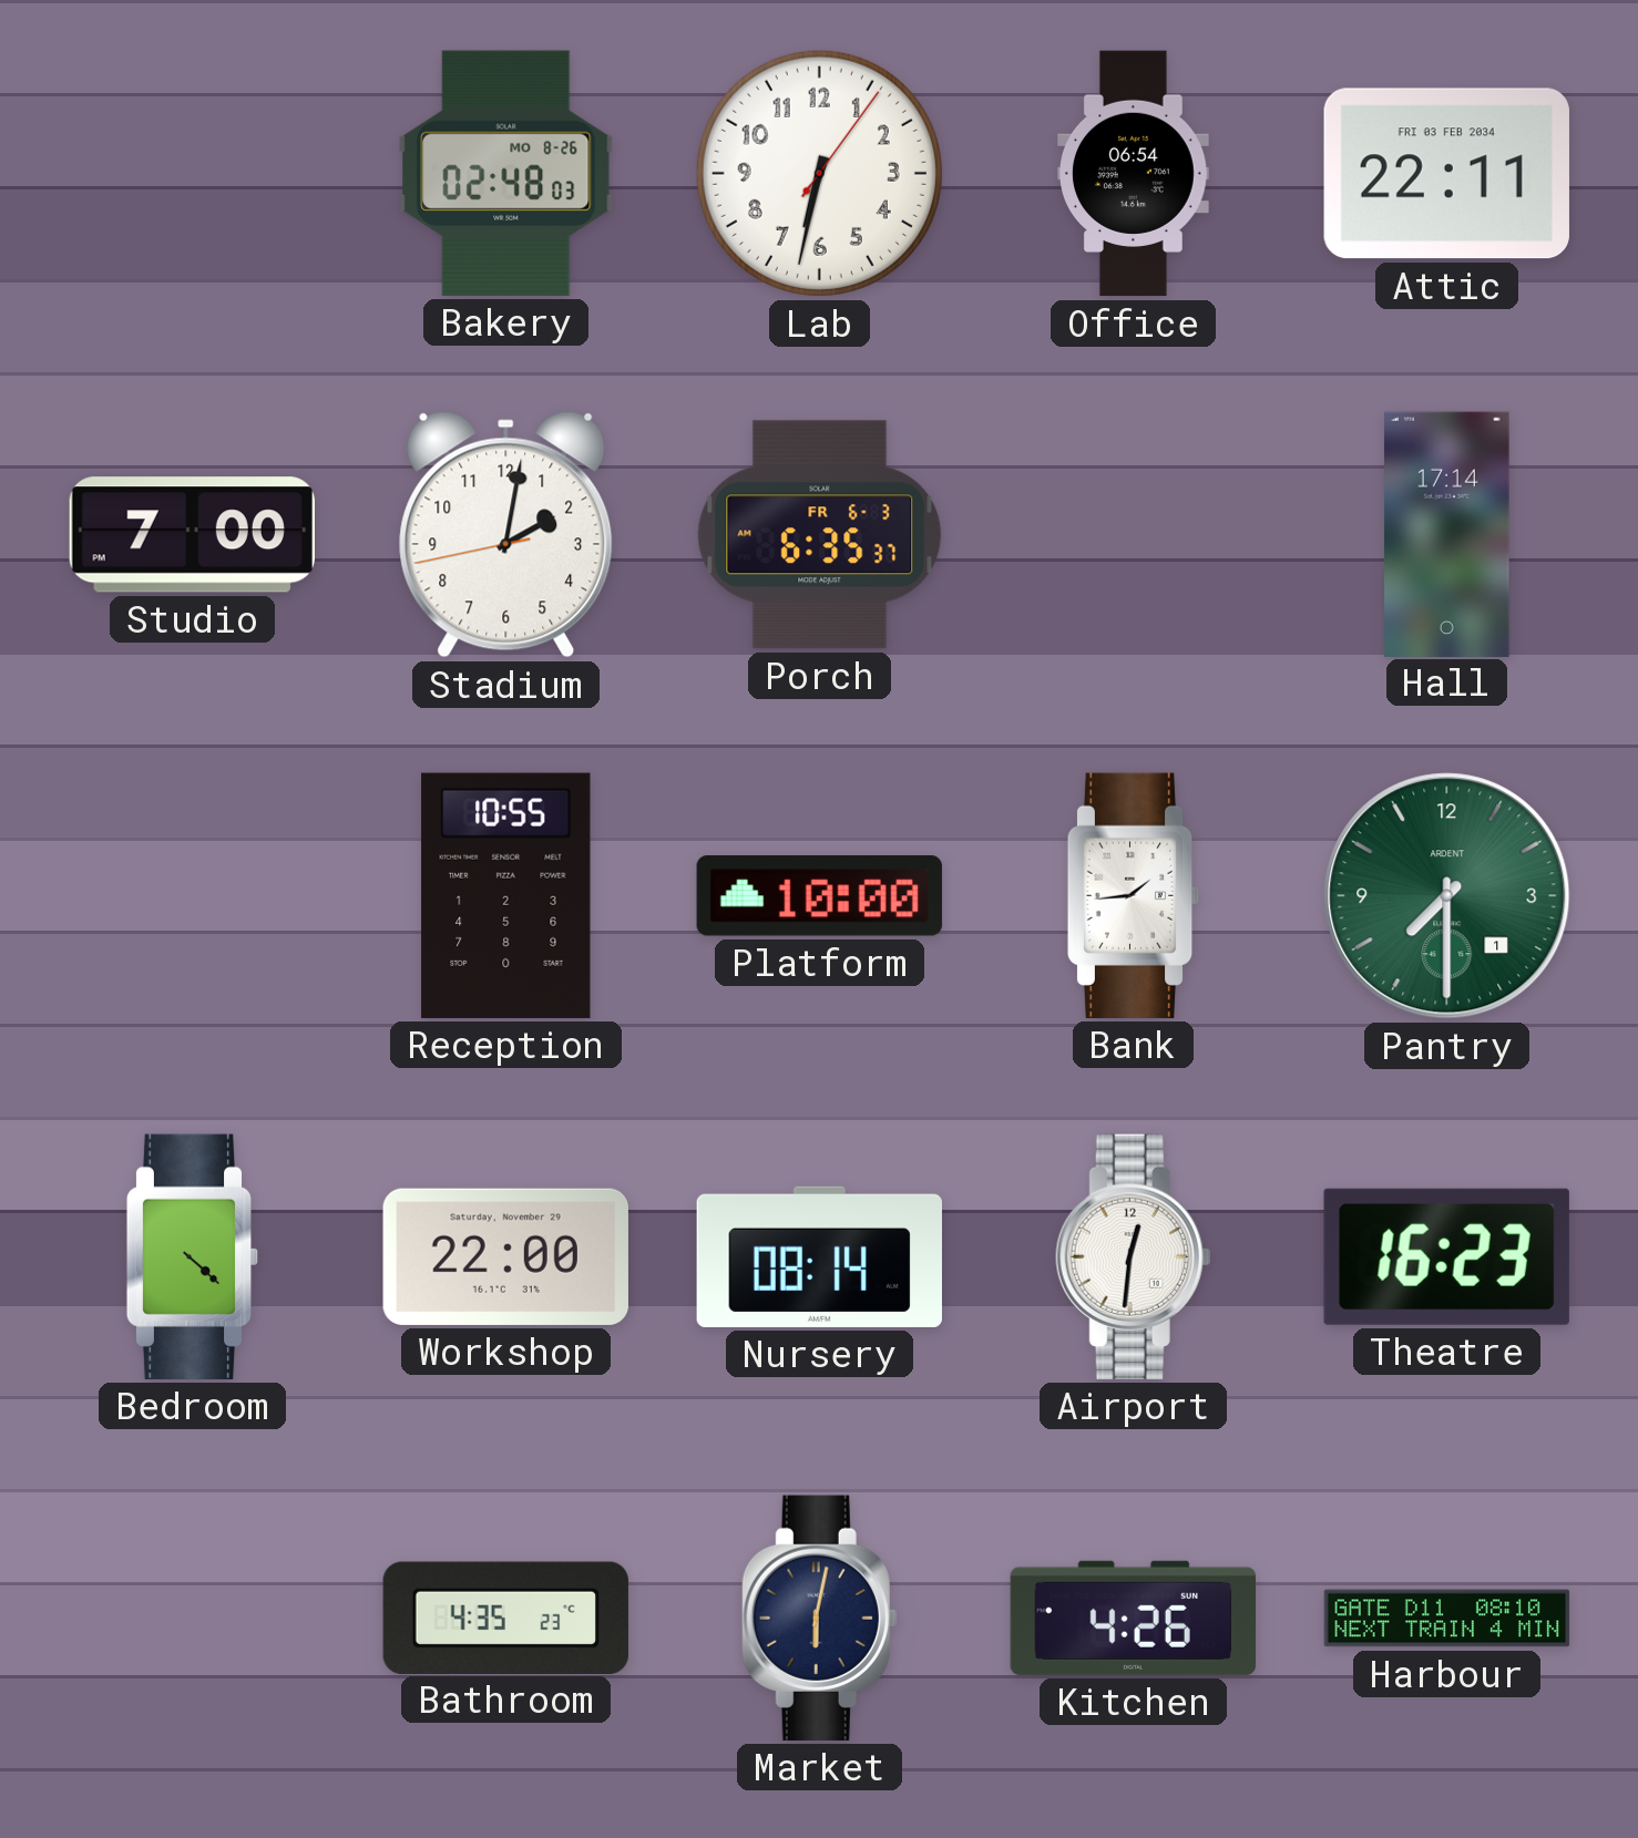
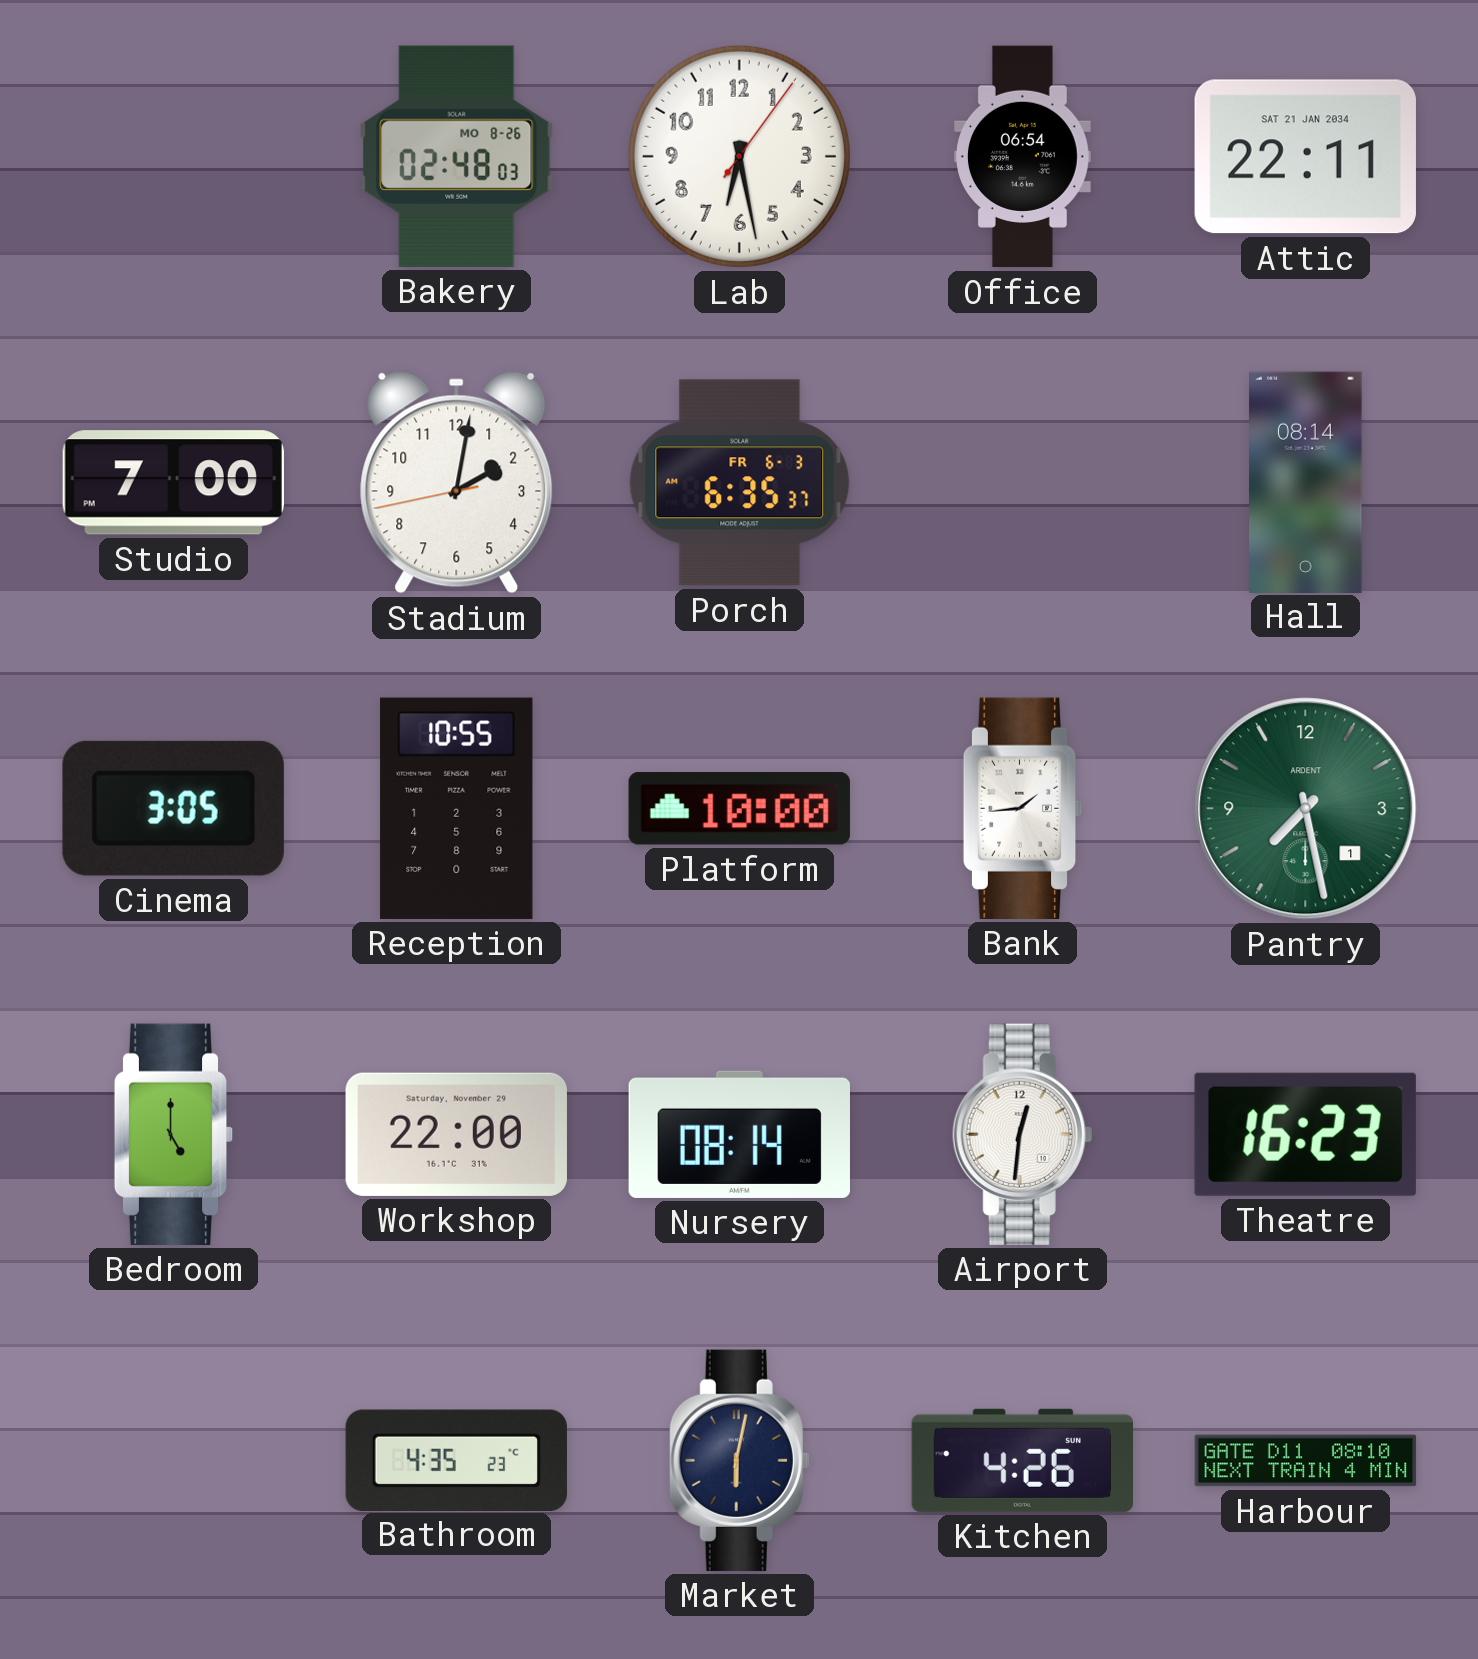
Lab: 6:32 -> 6:28 (739, 156)
Attic date: FRI 03 FEB 2034 -> SAT 21 JAN 2034 (1305, 157)
Hall: 17:14 -> 08:14 (1306, 482)
Cinema: none -> 3:05 (173, 808)
Pantry: 7:30 -> 7:28 (1306, 809)
Bedroom: 4:22 -> 5:00 (174, 1134)
